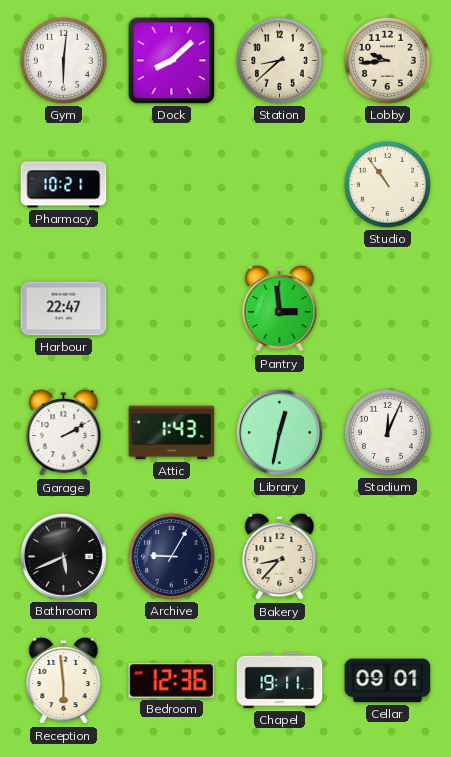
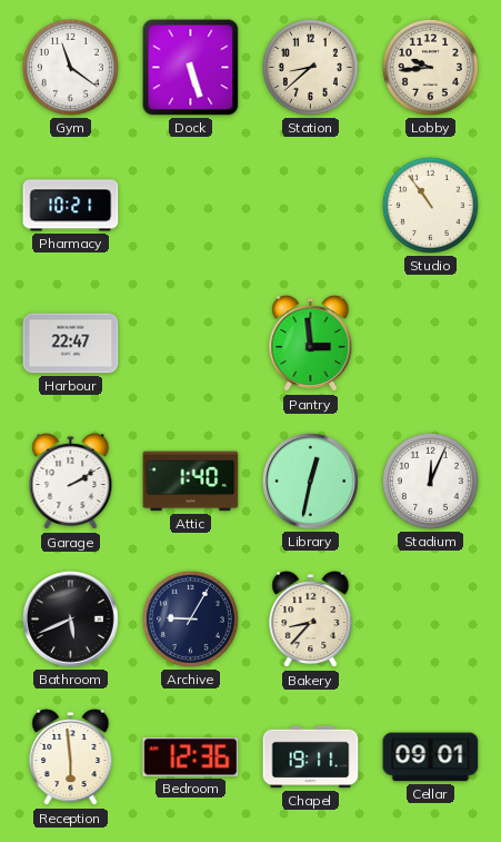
Gym: 6:01 -> 11:21 (70, 67)
Dock: 8:08 -> 5:27 (191, 68)
Attic: 1:43 -> 1:40 (191, 482)
